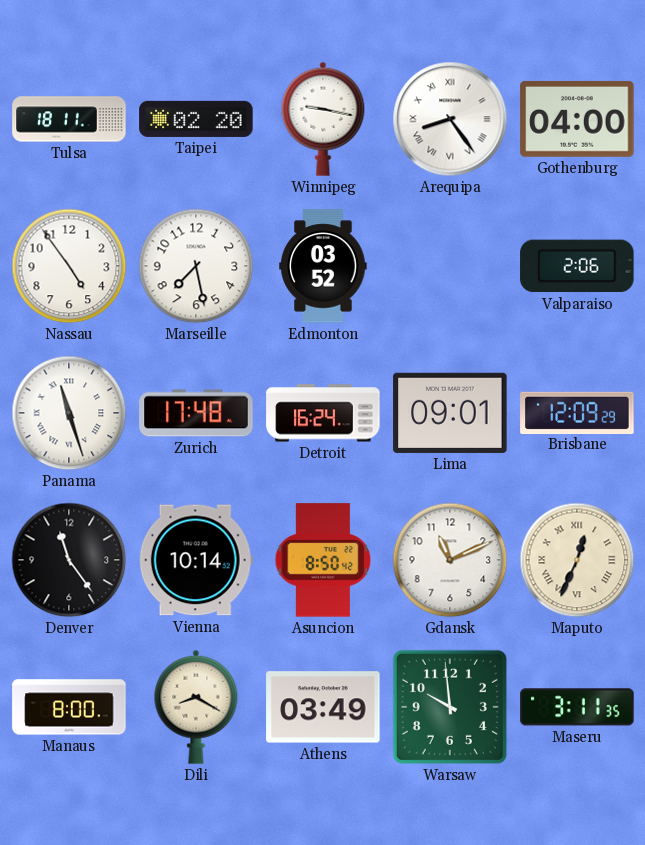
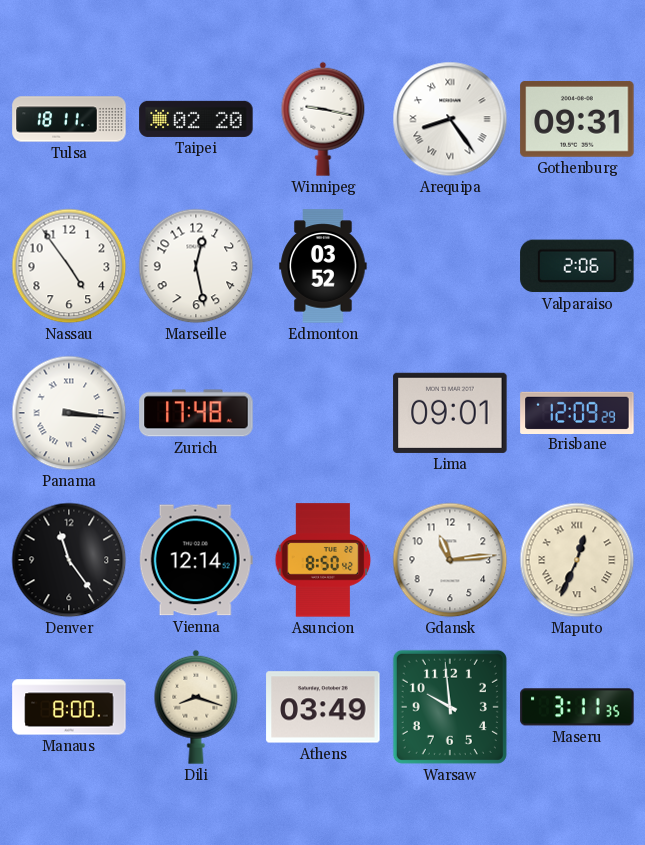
Gothenburg: 04:00 -> 09:31 (577, 119)
Marseille: 7:28 -> 12:28 (196, 266)
Panama: 11:27 -> 3:16 (69, 413)
Detroit: 16:24 -> none (323, 413)
Vienna: 10:14 -> 12:14 (196, 560)
Gdansk: 11:11 -> 11:14 (450, 560)
Dili: 8:20 -> 8:18 (196, 707)
